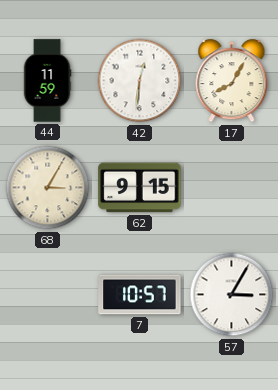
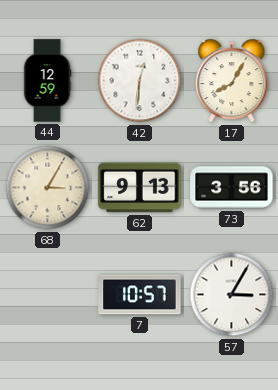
44: 11:59 -> 12:59 (47, 81)
62: 9:15 -> 9:13 (140, 188)
73: none -> 3:56 (232, 188)
